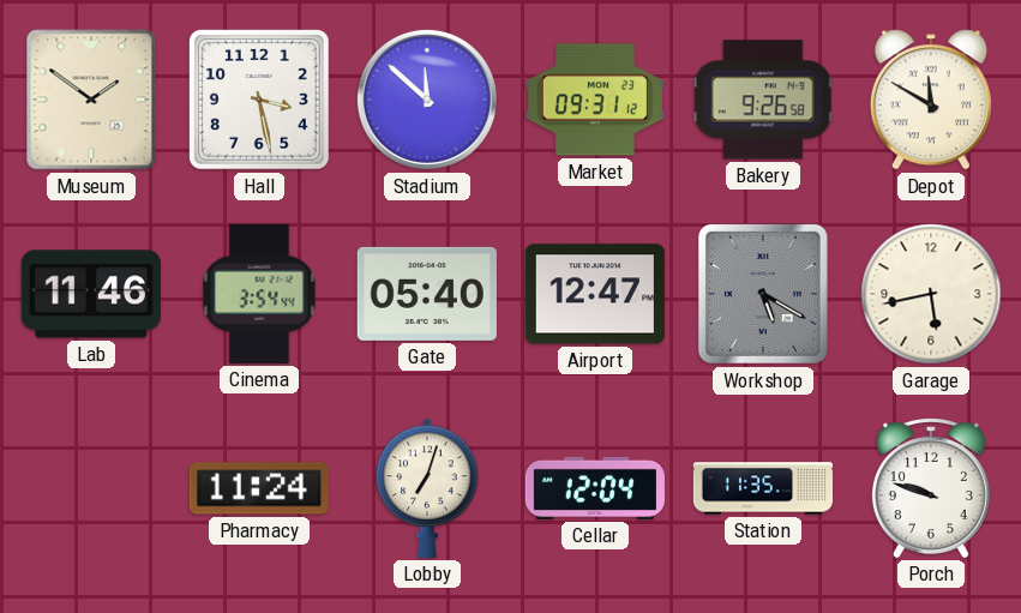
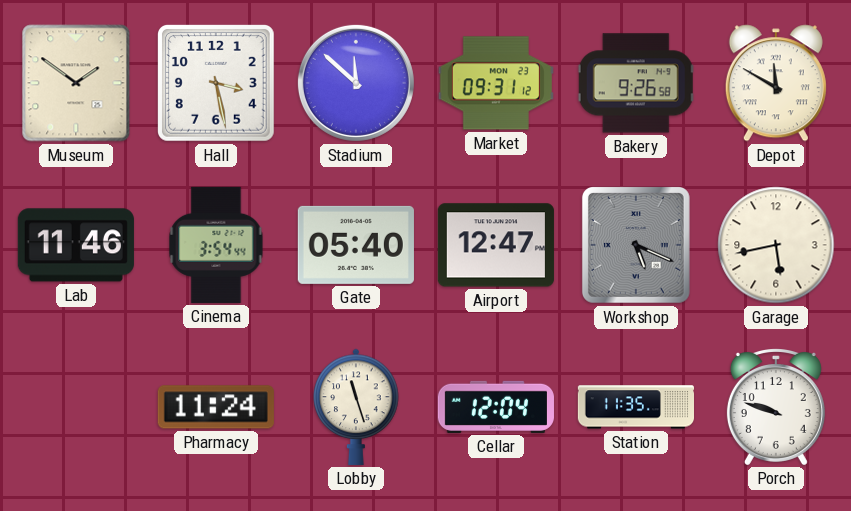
Workshop: 5:20 -> 5:19 (636, 245)
Lobby: 7:03 -> 11:27 (356, 407)
